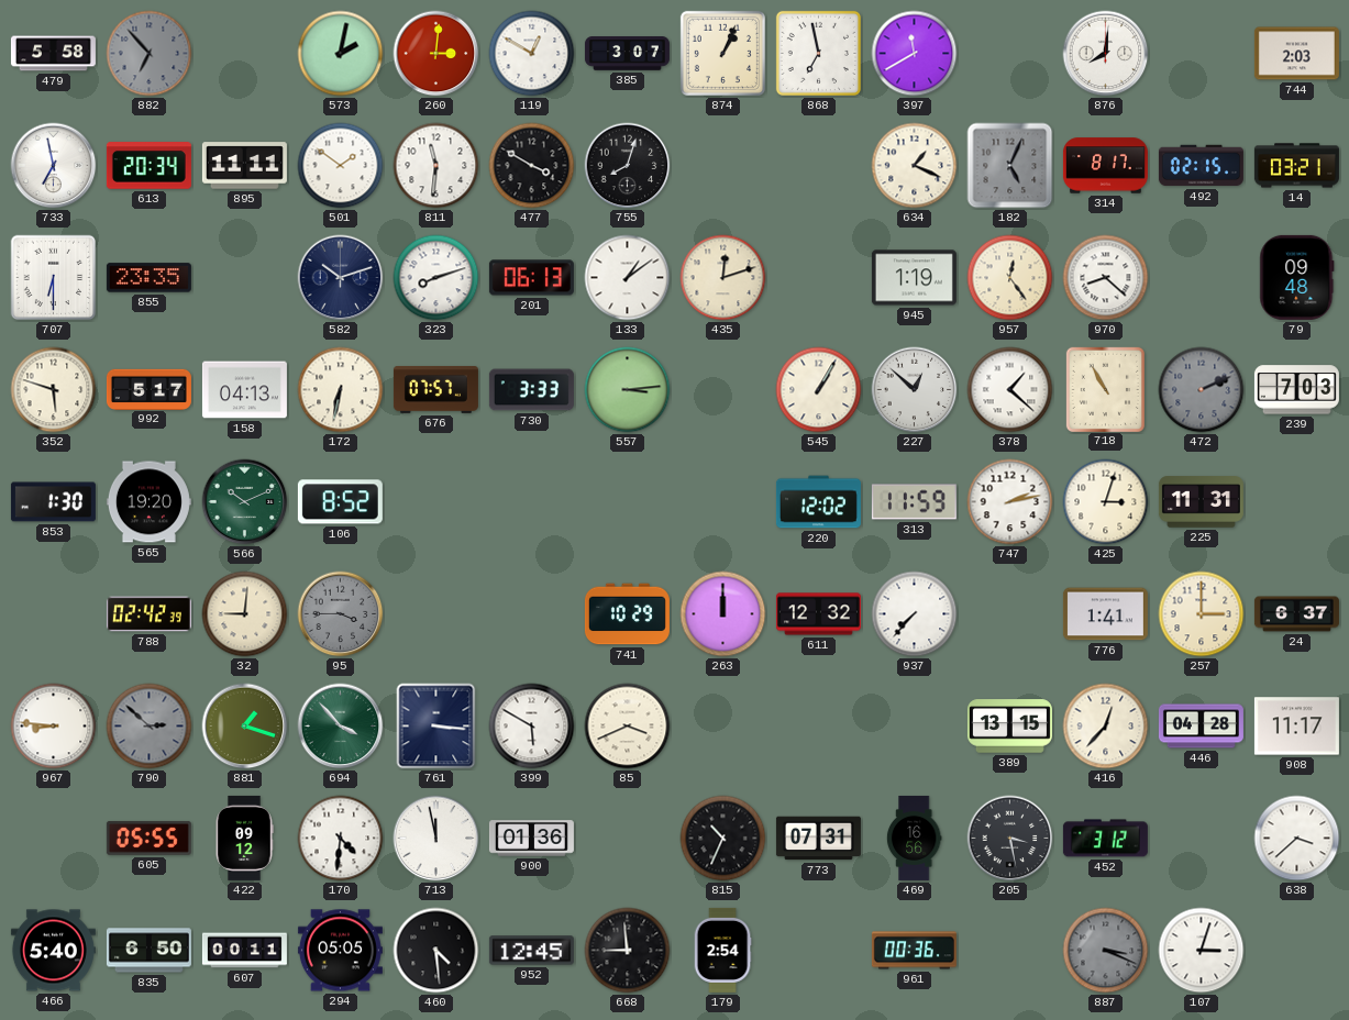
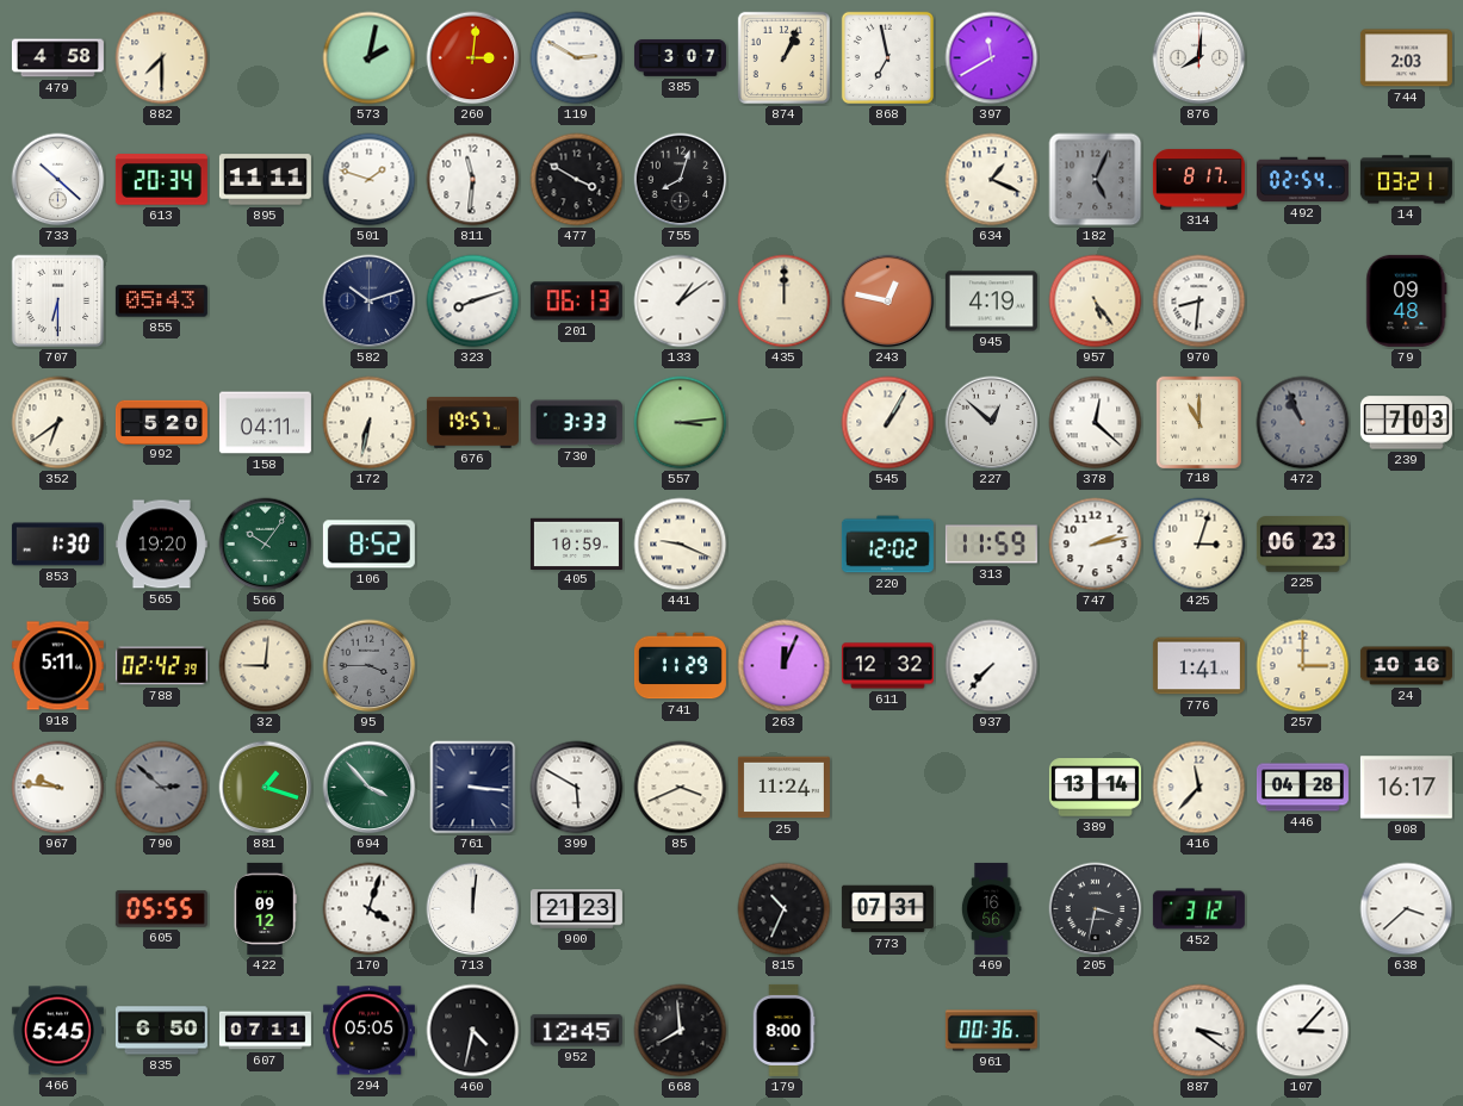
479: 5:58 -> 4:58 (57, 58)
882: 6:53 -> 7:30 (162, 58)
882 dial: grey -> cream (162, 58)
119: 12:50 -> 2:50 (577, 58)
733: 6:58 -> 10:22 (58, 180)
501: 1:51 -> 1:48 (370, 180)
492: 02:15 -> 02:54 (1302, 180)
855: 23:35 -> 05:43 (161, 302)
435: 12:12 -> 12:00 (785, 302)
243: none -> 12:47 (888, 302)
945: 1:19 -> 4:19 (991, 302)
957: 12:24 -> 5:24 (1096, 302)
970: 8:22 -> 8:31 (1199, 302)
352: 5:48 -> 6:39 (58, 423)
992: 5:17 -> 5:20 (161, 422)
158: 04:13 -> 04:11 (265, 423)
676: 07:57 -> 19:57 (472, 422)
378: 1:22 -> 12:22 (1096, 423)
718: 10:55 -> 11:00 (1198, 422)
472: 2:11 -> 10:56 (1303, 423)
566: 10:11 -> 10:06 (266, 545)
405: none -> 10:59 (576, 543)
441: none -> 9:19 (681, 545)
225: 11:31 -> 06:23 (1302, 545)
918: none -> 5:11 (57, 666)
741: 10:29 -> 11:29 (680, 666)
263: 12:00 -> 12:04 (785, 666)
24: 6:37 -> 10:16 (1406, 666)
967: 8:46 -> 9:46 (58, 788)
25: none -> 11:24 (783, 788)
389: 13:15 -> 13:14 (1095, 788)
416: 12:37 -> 11:37 (1199, 788)
908: 11:17 -> 16:17 (1406, 788)
170: 4:31 -> 4:03 (370, 909)
713: 11:58 -> 12:01 (473, 909)
900: 01:36 -> 21:23 (576, 909)
205: 3:28 -> 3:32 (1096, 909)
466: 5:40 -> 5:45 (57, 1031)
607: 00:11 -> 07:11 (265, 1031)
460: 4:29 -> 4:32 (473, 1031)
668: 8:59 -> 7:59 (681, 1031)
179: 2:54 -> 8:00 (783, 1030)
887: 3:19 -> 3:21 (1199, 1031)
887 dial: grey -> white (1199, 1031)
107: 3:03 -> 3:07 (1303, 1031)
